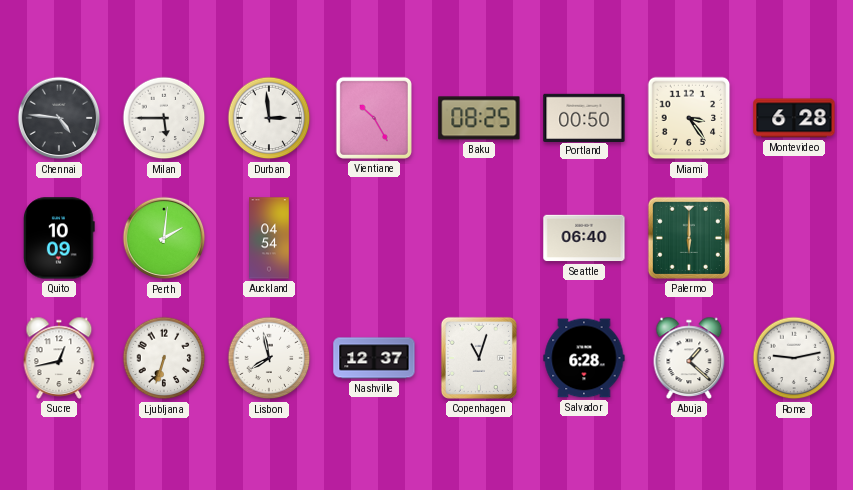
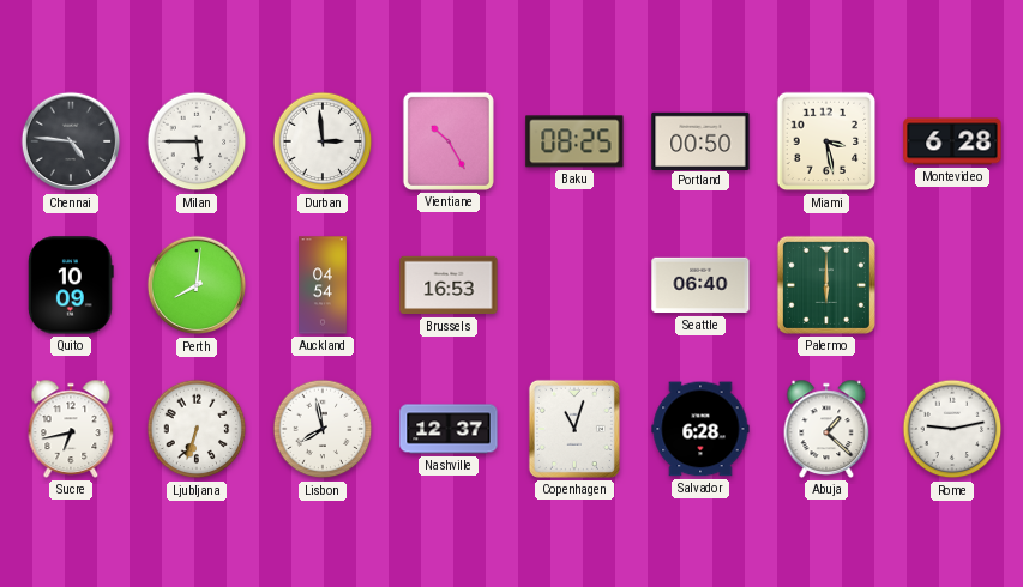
Miami: 3:24 -> 3:28 (826, 141)
Perth: 2:01 -> 8:01 (197, 285)
Brussels: none -> 16:53 (449, 285)
Sucre: 12:43 -> 6:43 (71, 429)
